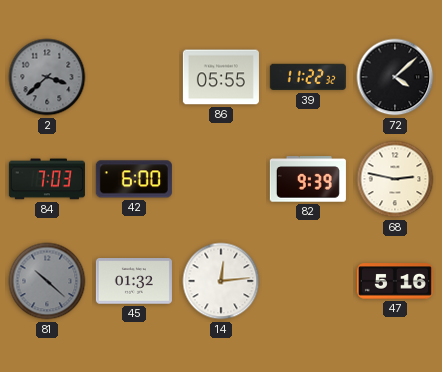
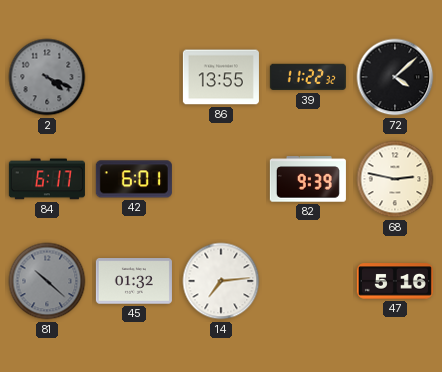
2: 3:38 -> 4:19 (47, 77)
86: 05:55 -> 13:55 (221, 77)
84: 7:03 -> 6:17 (47, 179)
42: 6:00 -> 6:01 (134, 179)
14: 12:14 -> 7:14 (221, 281)
